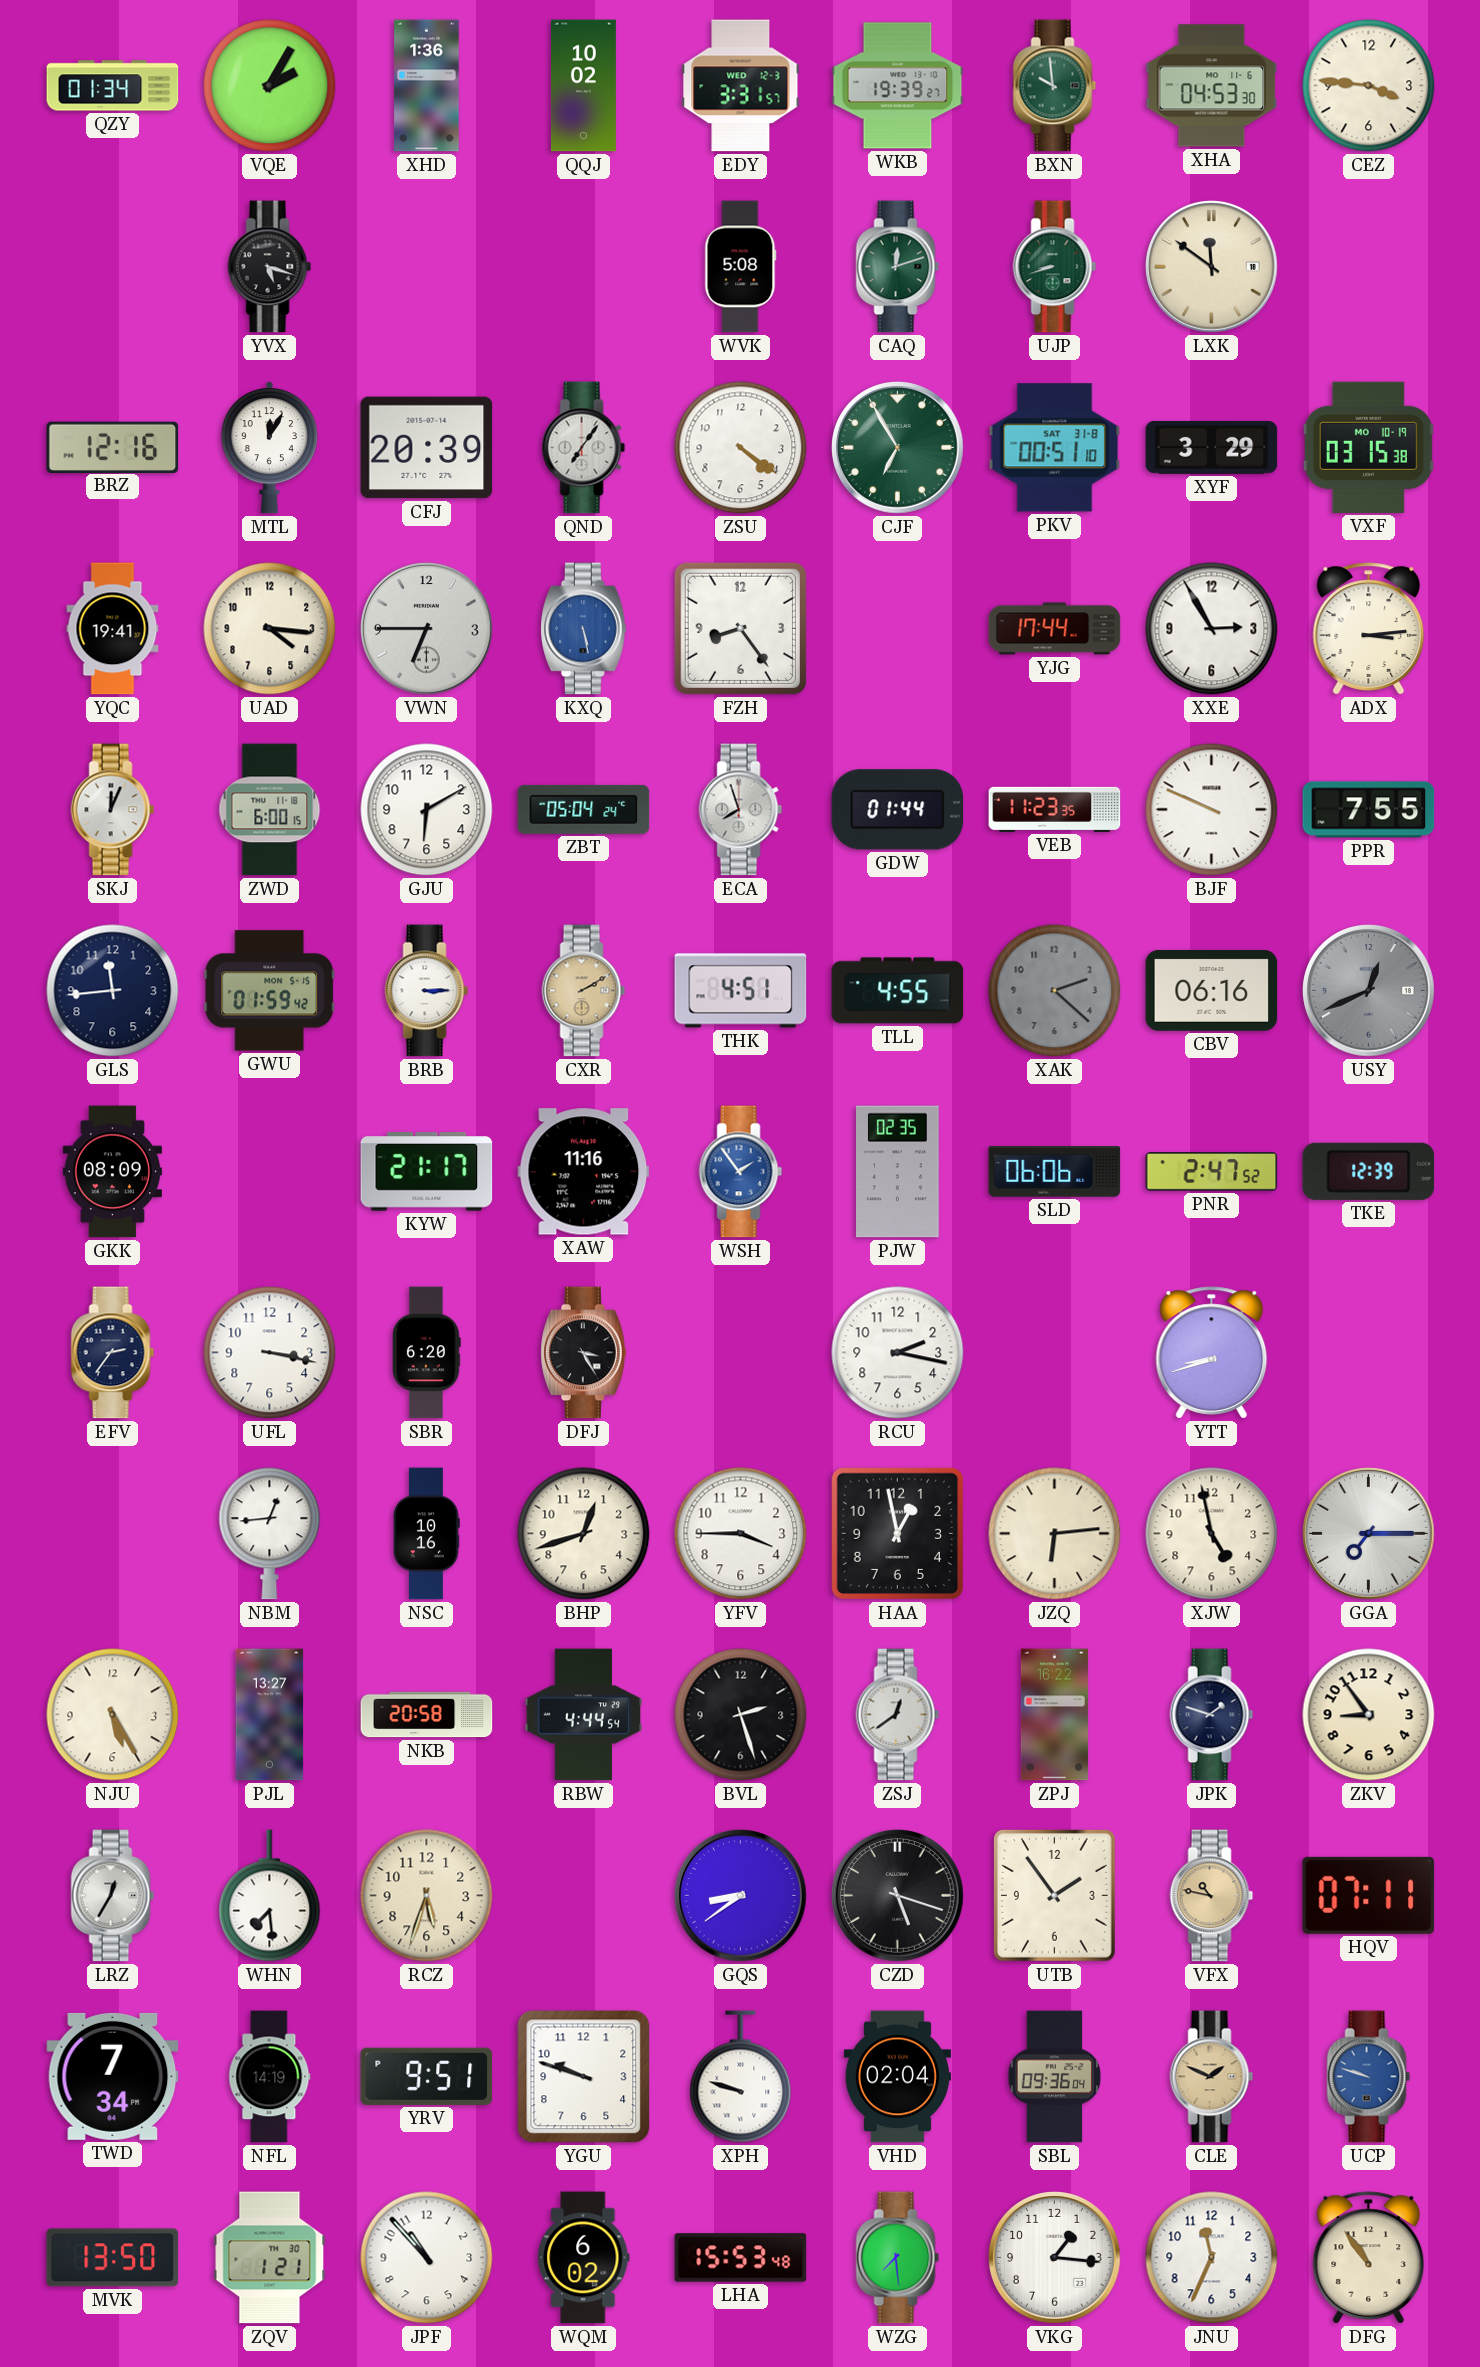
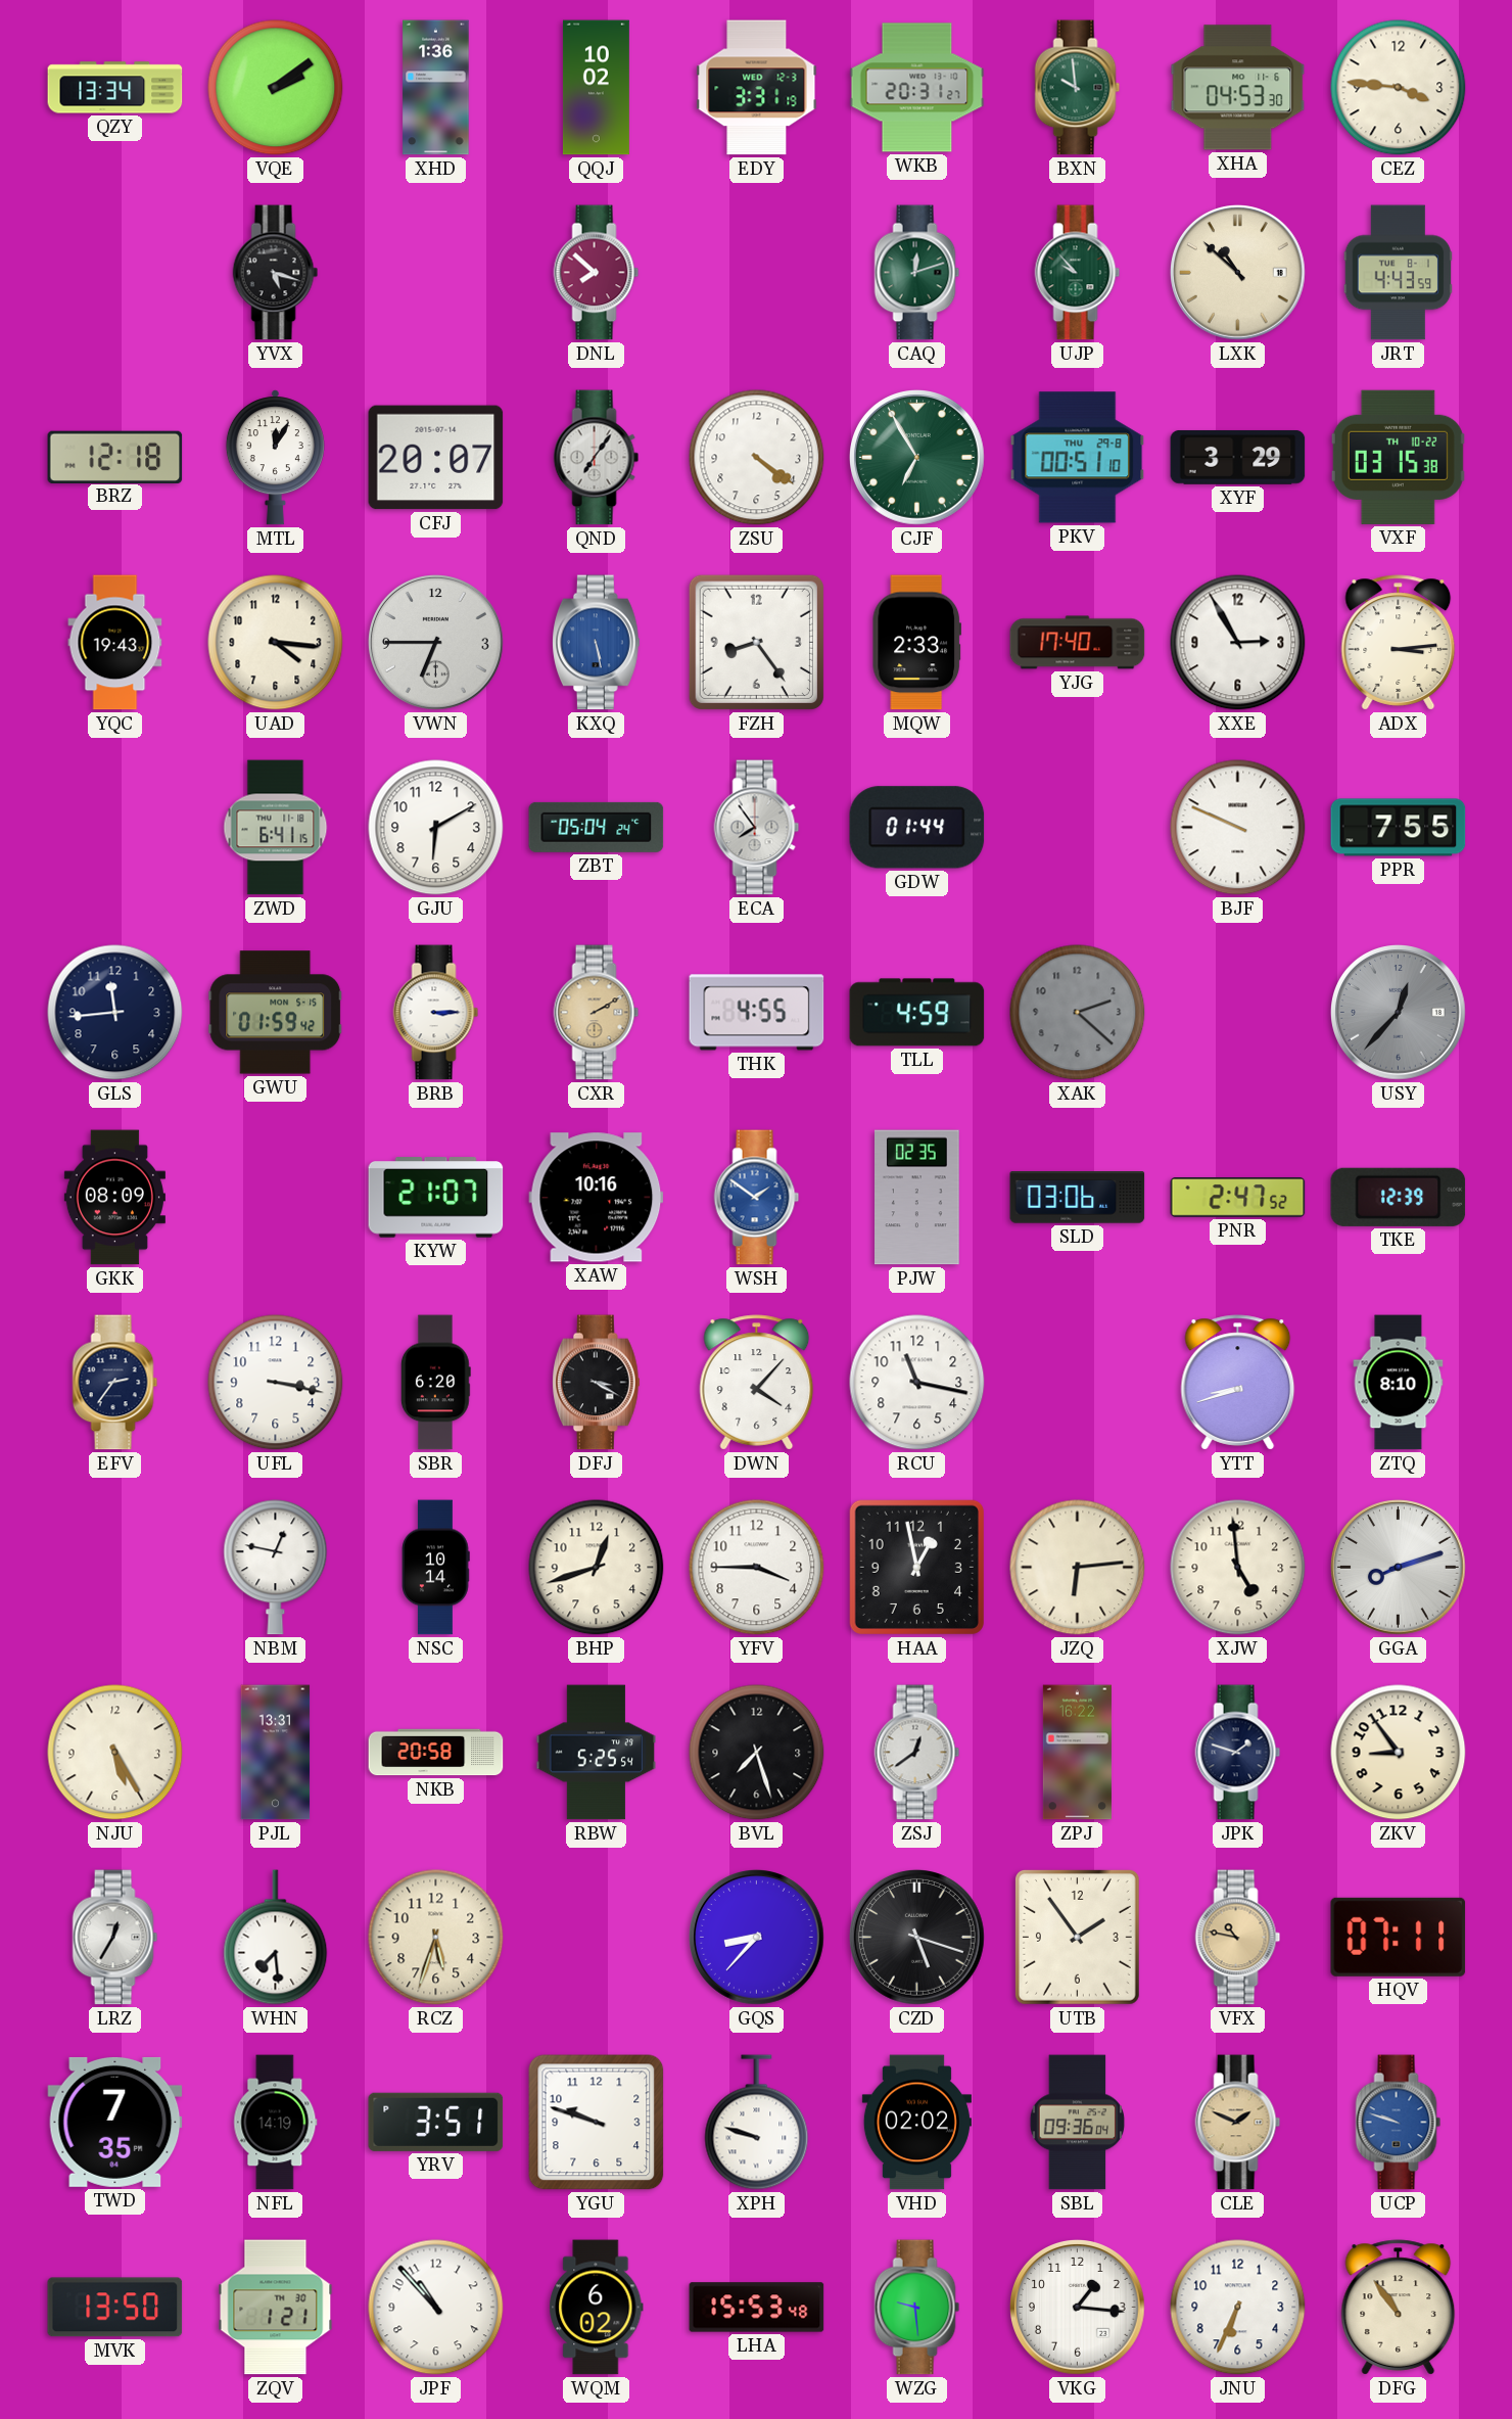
QZY: 01:34 -> 13:34 (115, 88)
VQE: 2:05 -> 2:09 (276, 88)
EDY: 3:31:57 -> 3:31:19 (757, 88)
WKB: 19:39 -> 20:31 (917, 88)
DNL: none -> 7:52 (597, 273)
WVK: 5:08 -> none (741, 267)
UJP: 8:42 -> 9:53 (1078, 273)
LXK: 11:51 -> 10:52 (1238, 273)
JRT: none -> 4:43 (1399, 273)
BRZ: 12:16 -> 12:18 (115, 457)
CFJ: 20:39 -> 20:07 (436, 458)
PKV date: SAT 31-8 -> THU 29-8 (1078, 458)
VXF date: MO 10-19 -> TH 10-22 (1398, 457)
YQC: 19:41 -> 19:43 (115, 643)
MQW: none -> 2:33 (916, 643)
YJG: 17:44 -> 17:40 (1078, 643)
SKJ: 12:04 -> none (113, 810)
ZWD: 6:00 -> 6:41 (276, 828)
ECA: 7:57 -> 7:54 (757, 828)
VEB: 11:23 -> none (1055, 809)
THK: 4:51 -> 4:55 (757, 1013)
TLL: 4:55 -> 4:59 (917, 1013)
CBV: 06:16 -> none (1212, 990)
USY: 12:41 -> 12:37 (1399, 1013)
KYW: 21:17 -> 21:07 (436, 1198)
XAW: 11:16 -> 10:16 (597, 1198)
WSH: 1:54 -> 1:51 (757, 1198)
SLD: 06:06 -> 03:06 (1078, 1198)
DFJ: 3:25 -> 3:20 (597, 1383)
DWN: none -> 4:07 (757, 1383)
RCU: 2:17 -> 11:17 (917, 1383)
ZTQ: none -> 8:10 (1399, 1383)
NBM: 12:44 -> 12:47 (276, 1568)
NSC: 10:16 -> 10:14 (435, 1568)
XJW: 4:58 -> 4:59 (1238, 1568)
GGA: 7:15 -> 8:12 (1399, 1568)
PJL: 13:27 -> 13:31 (276, 1753)
RBW: 4:44 -> 5:25 (597, 1753)
BVL: 2:27 -> 7:27 (757, 1753)
GQS: 8:39 -> 8:37 (757, 1938)
TWD: 7:34 -> 7:35 (115, 2122)
YRV: 9:51 -> 3:51 (436, 2122)
VHD: 02:04 -> 02:02 (916, 2123)
WZG: 7:29 -> 9:29 (917, 2308)
JNU: 11:34 -> 6:34 (1238, 2308)
